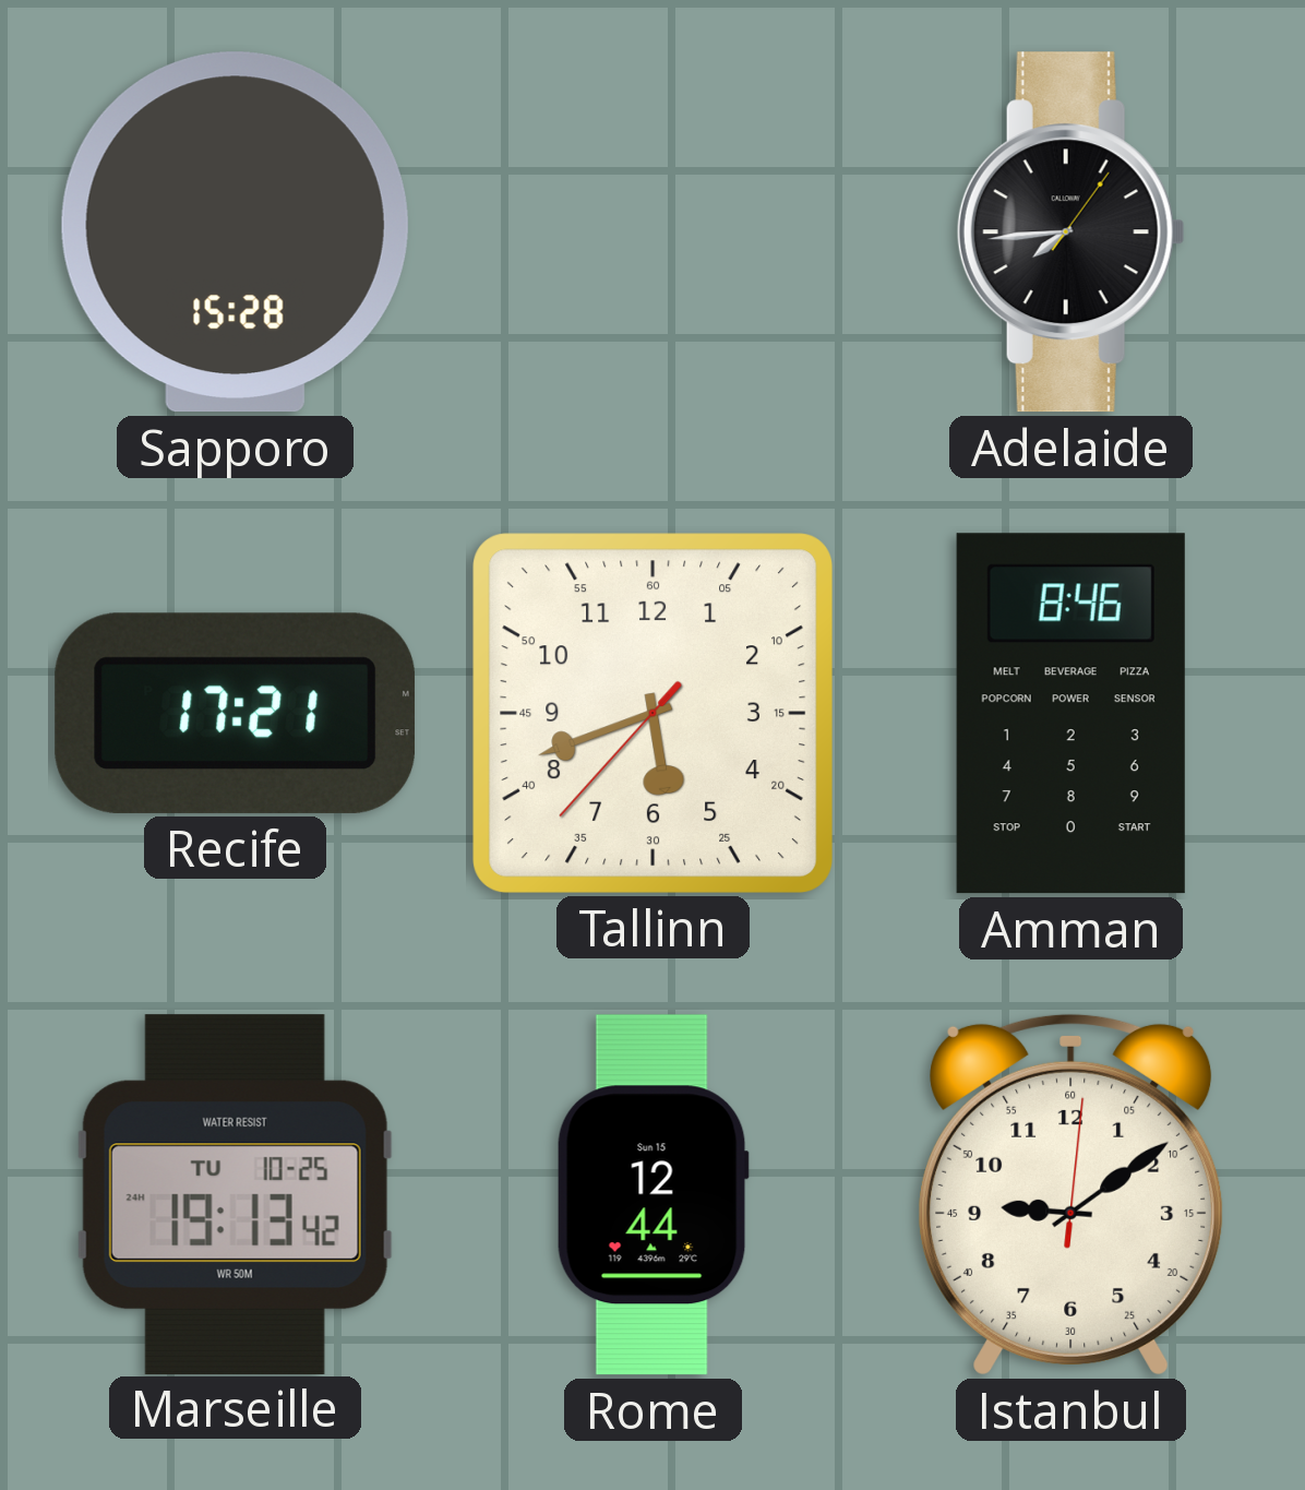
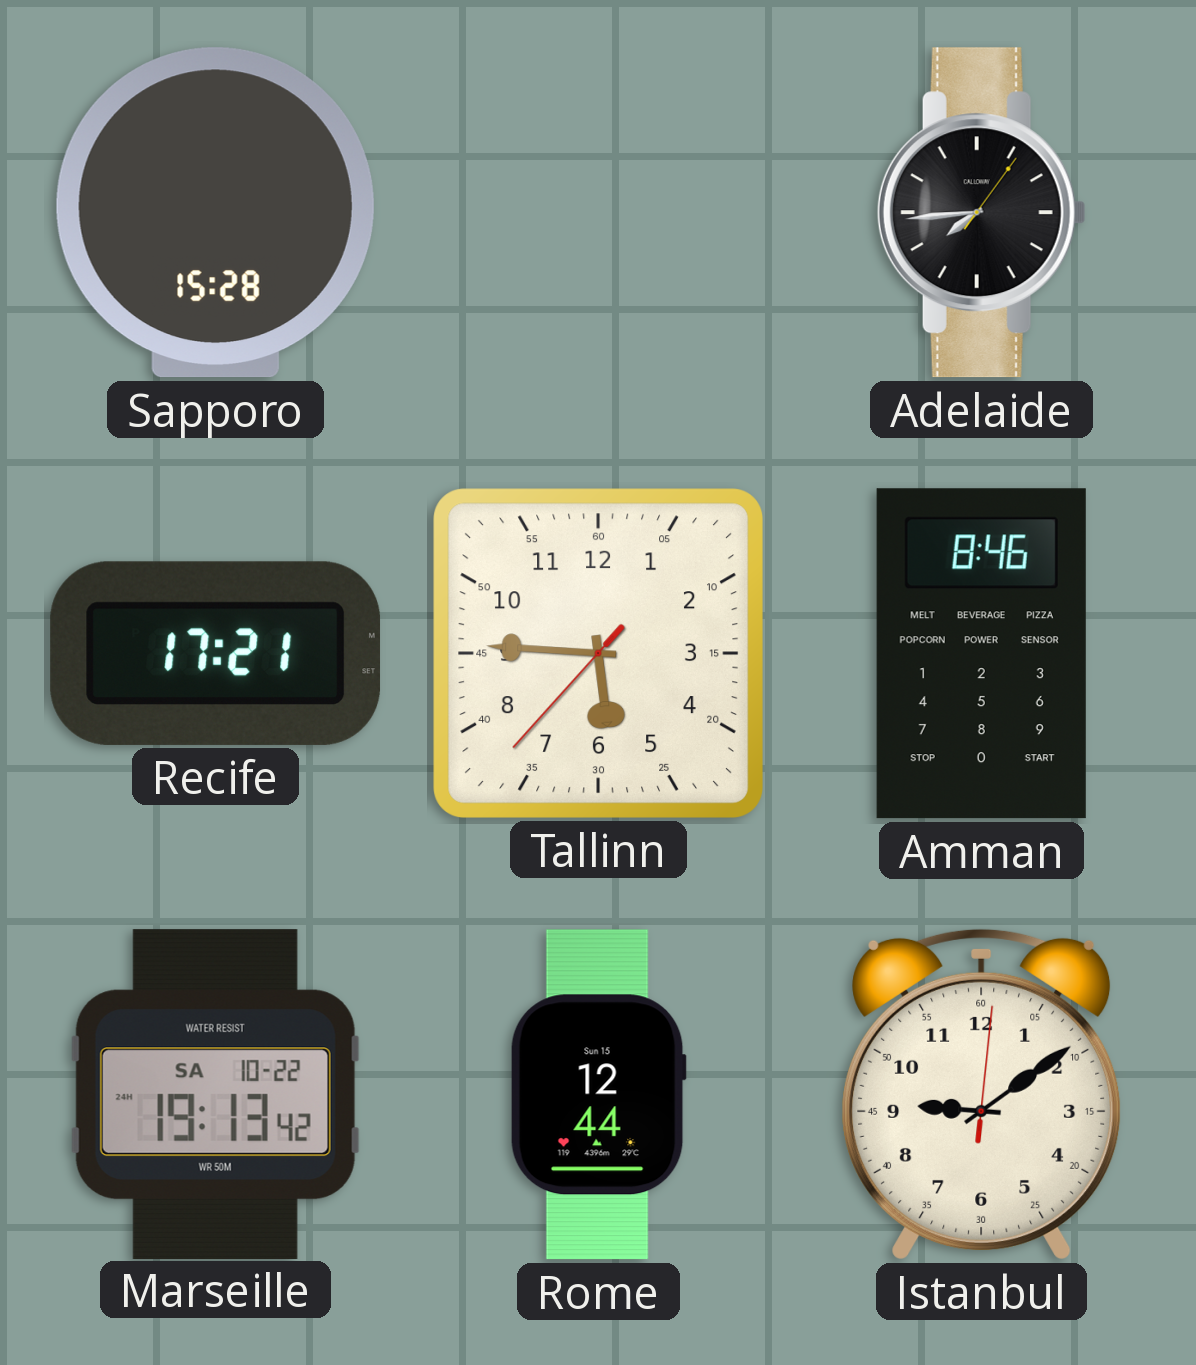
Tallinn: 5:41 -> 5:45 (598, 653)
Marseille date: TU 10-25 -> SA 10-22 (215, 1094)
